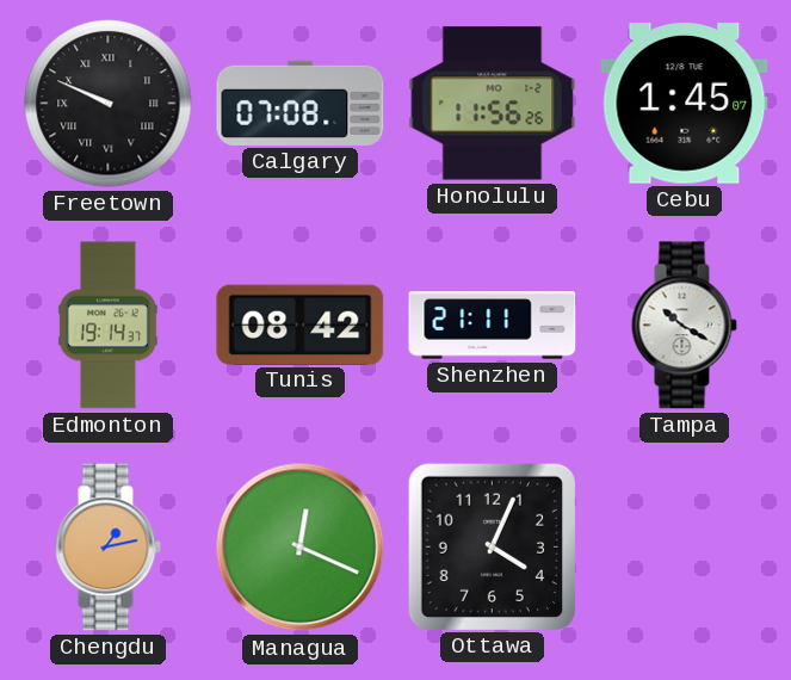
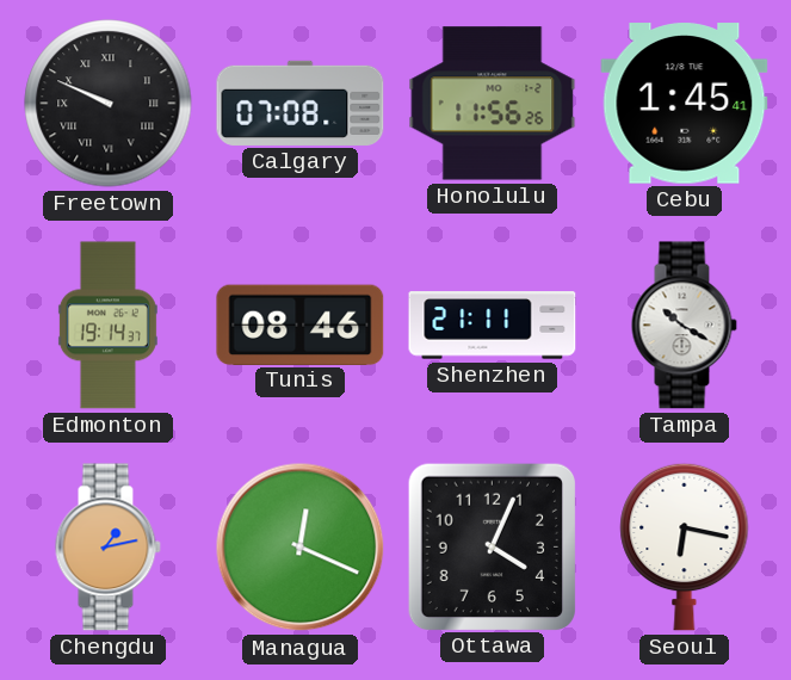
Cebu: 1:45:07 -> 1:45:41 (685, 104)
Tunis: 08:42 -> 08:46 (301, 324)
Seoul: none -> 6:17 (685, 546)
